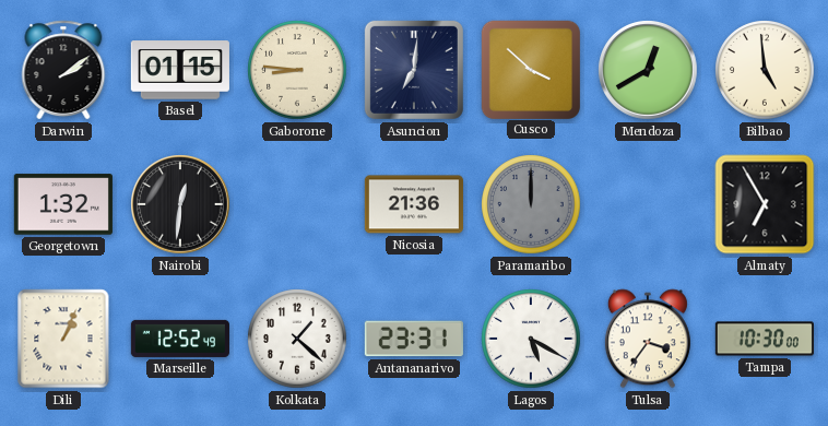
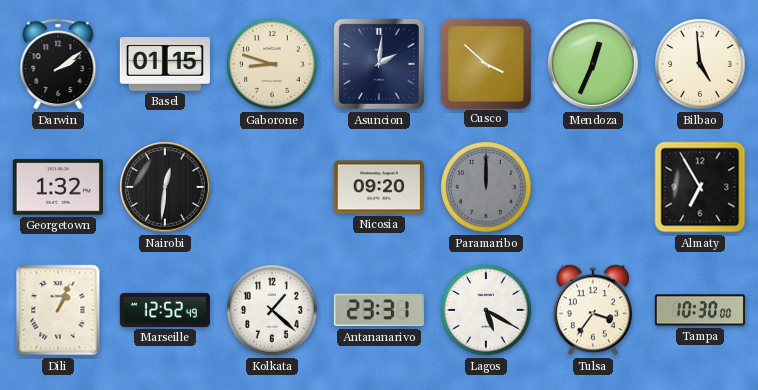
Gaborone: 8:46 -> 8:48 (272, 64)
Asuncion: 7:01 -> 2:01 (379, 64)
Mendoza: 12:40 -> 12:34 (593, 64)
Nicosia: 21:36 -> 09:20 (379, 187)
